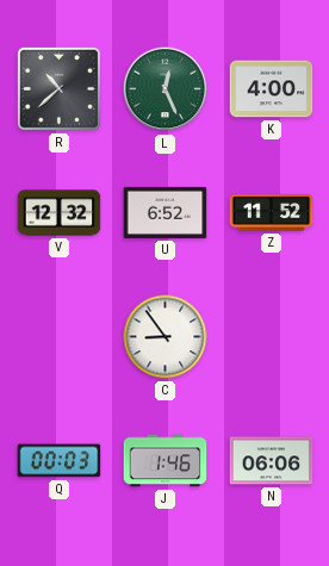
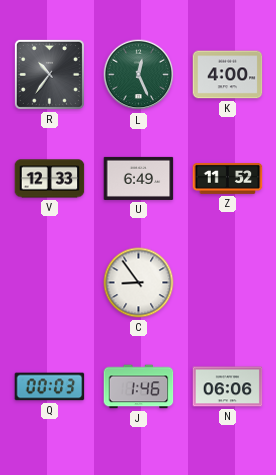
R: 10:38 -> 10:36 (49, 74)
V: 12:32 -> 12:33 (50, 179)
U: 6:52 -> 6:49 (139, 178)
